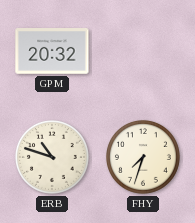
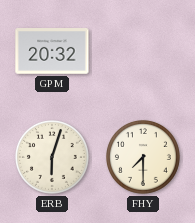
ERB: 10:48 -> 6:03 (52, 157)
FHY: 7:33 -> 7:30 (143, 157)
